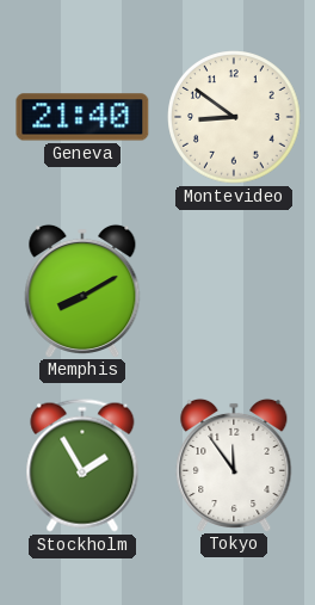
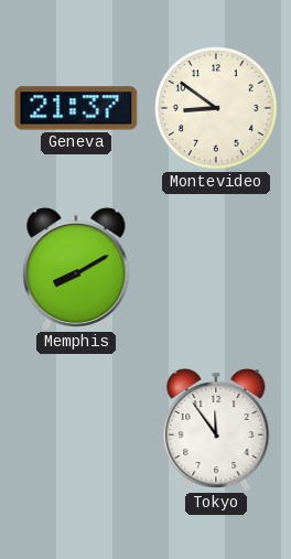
Geneva: 21:40 -> 21:37 (76, 108)
Stockholm: 1:55 -> none (82, 465)
